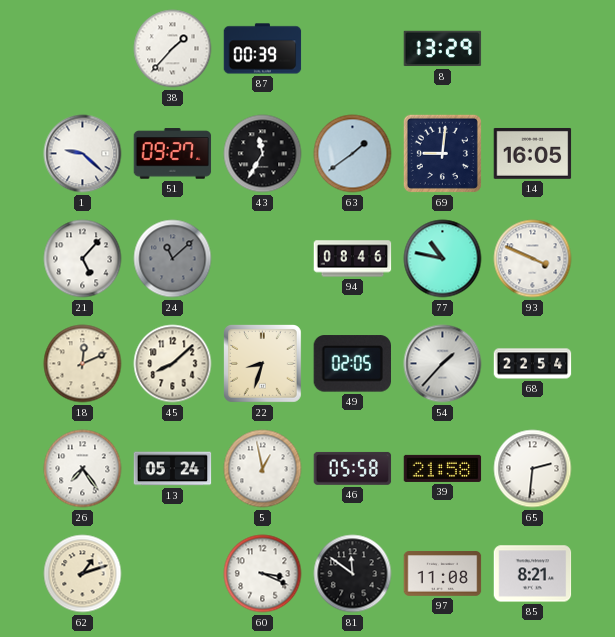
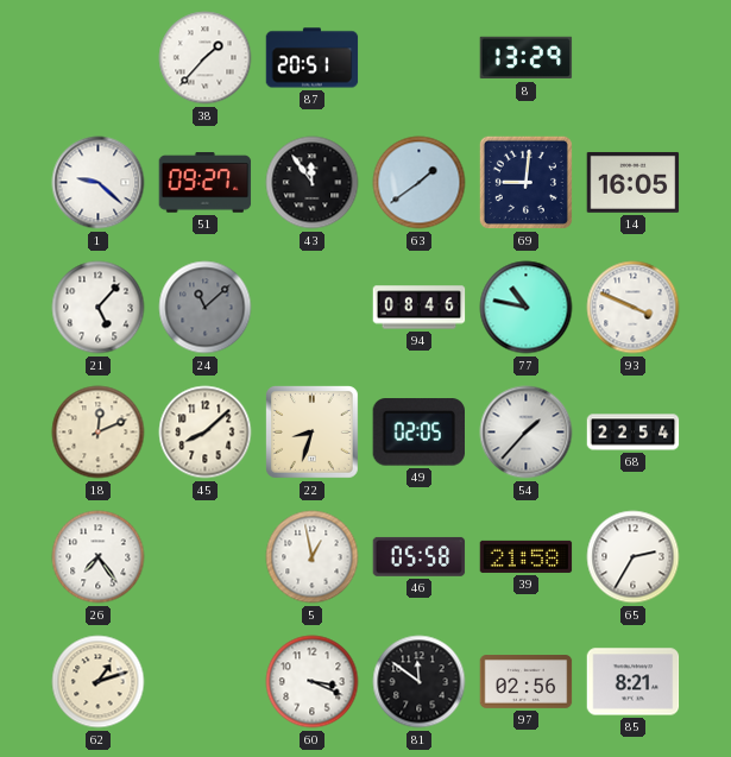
87: 00:39 -> 20:51 (313, 58)
43: 11:35 -> 11:54 (313, 183)
13: 05:24 -> none (173, 469)
65: 2:31 -> 2:35 (634, 557)
97: 11:08 -> 02:56 (527, 682)
